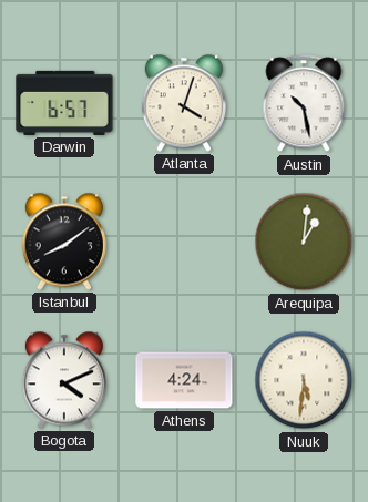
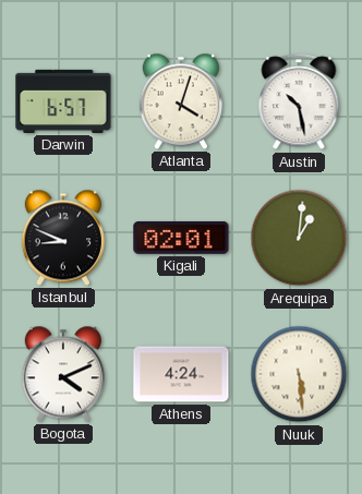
Istanbul: 8:09 -> 8:49 (63, 238)
Kigali: none -> 02:01 (181, 238)
Nuuk: 5:31 -> 5:29 (299, 374)
